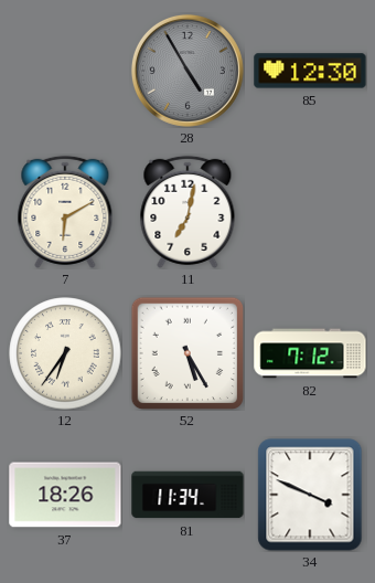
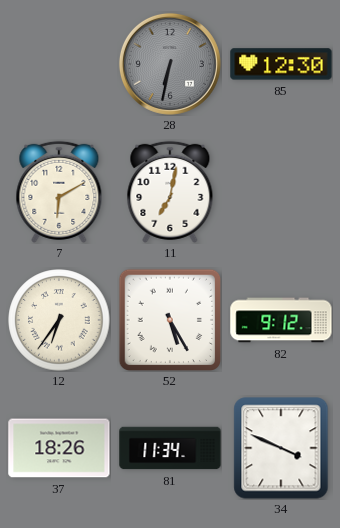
28: 4:55 -> 6:32 (170, 64)
82: 7:12 -> 9:12 (281, 320)
